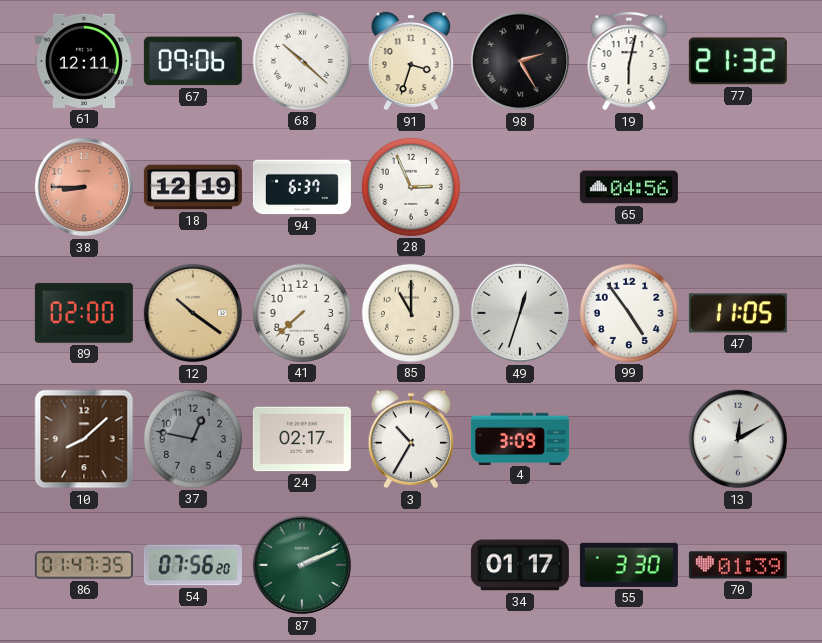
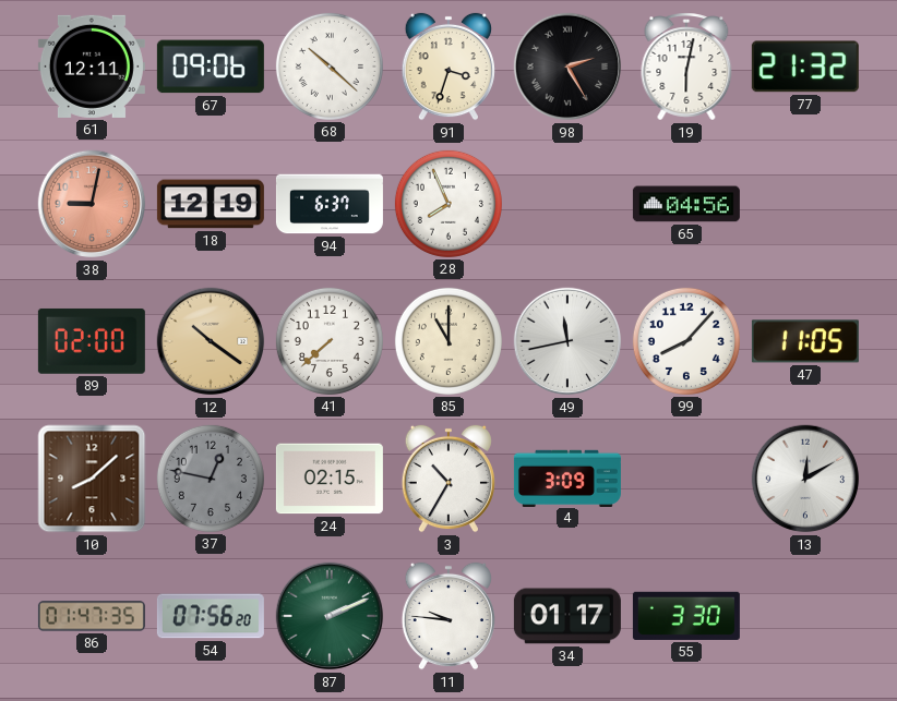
38: 8:45 -> 9:02 (92, 204)
28: 2:56 -> 7:56 (448, 204)
49: 12:33 -> 11:43 (567, 341)
99: 4:54 -> 8:07 (686, 341)
24: 02:17 -> 02:15 (330, 479)
11: none -> 9:46 (448, 616)
70: 01:39 -> none (738, 565)
